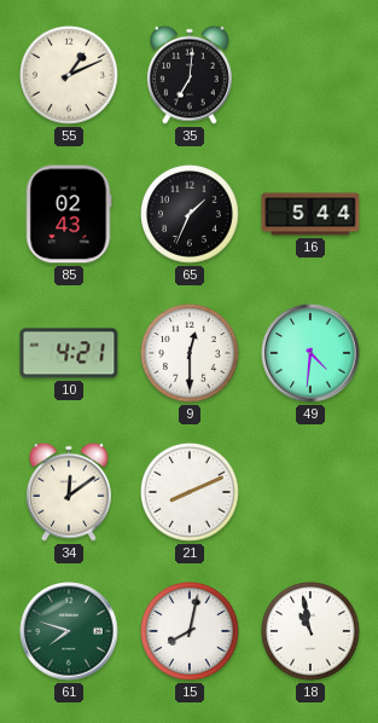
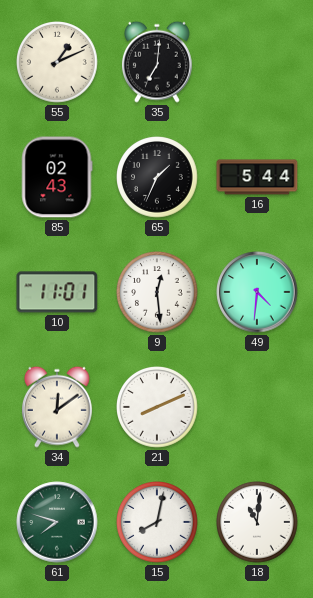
10: 4:21 -> 11:01 (57, 292)
9: 12:30 -> 12:29 (158, 293)
18: 10:58 -> 11:01 (258, 523)
